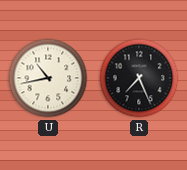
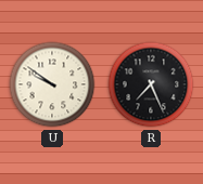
U: 10:43 -> 9:51 (52, 84)
